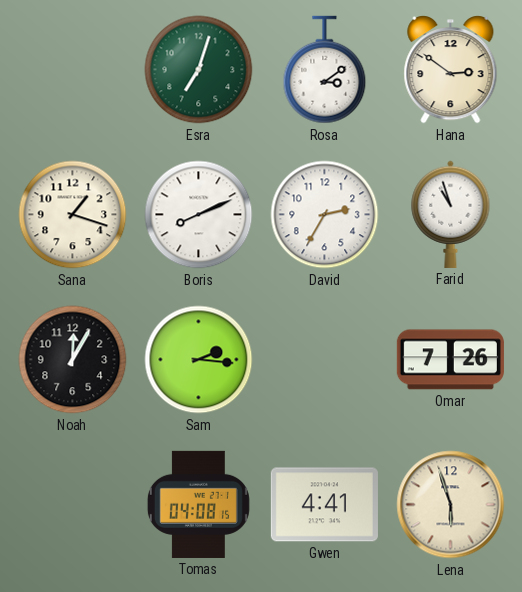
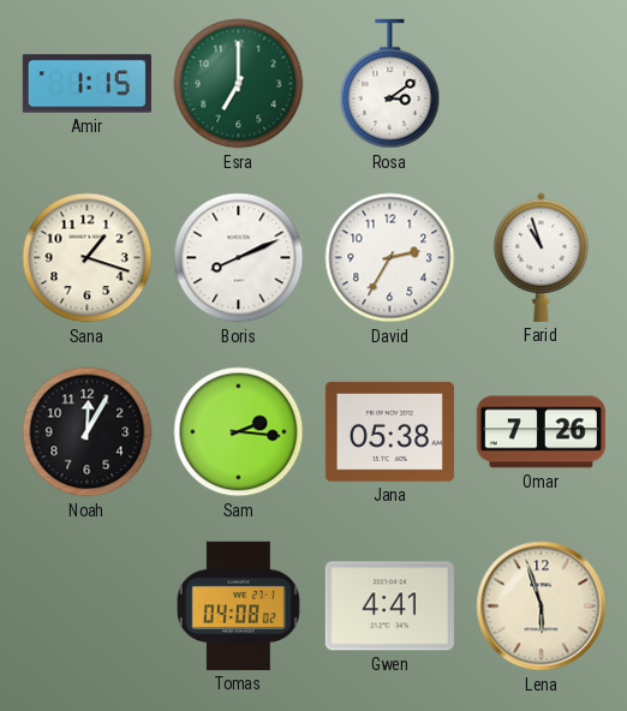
Amir: none -> 1:15 (86, 84)
Esra: 7:03 -> 7:00 (239, 84)
Hana: 2:51 -> none (451, 70)
Jana: none -> 05:38 (389, 431)
Tomas: 04:08:15 -> 04:08:02 (238, 605)
